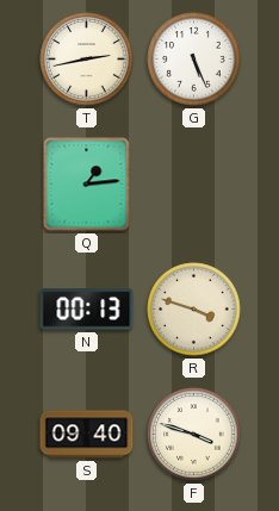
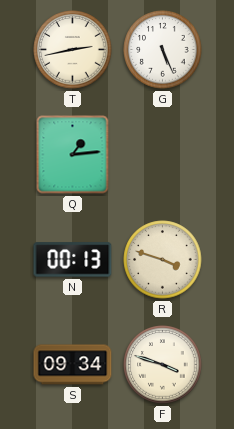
S: 09:40 -> 09:34 (73, 365)
